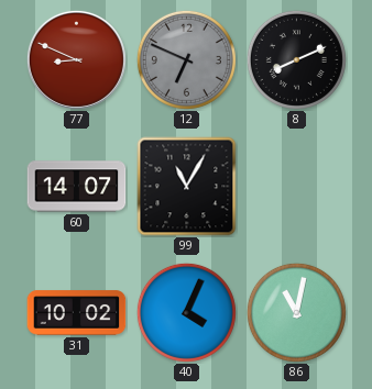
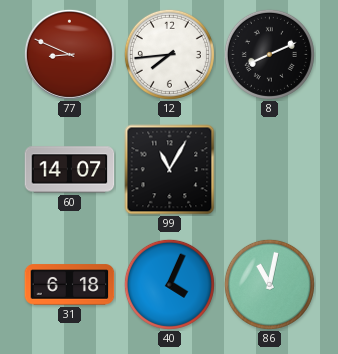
12: 6:49 -> 7:44 (169, 54)
12 dial: grey -> white (169, 54)
31: 10:02 -> 6:18 (70, 285)
